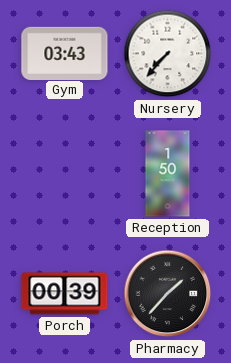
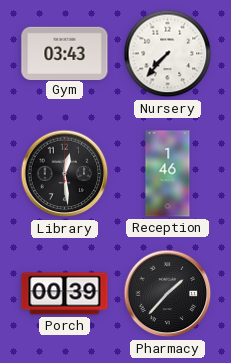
Library: none -> 12:29 (65, 174)
Reception: 1:50 -> 1:46 (168, 174)
